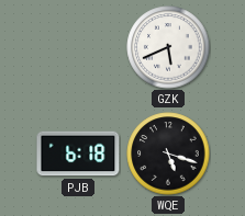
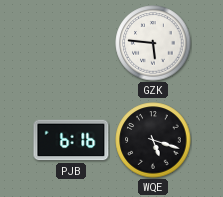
GZK: 5:41 -> 5:46 (153, 43)
PJB: 6:18 -> 6:16 (71, 140)
